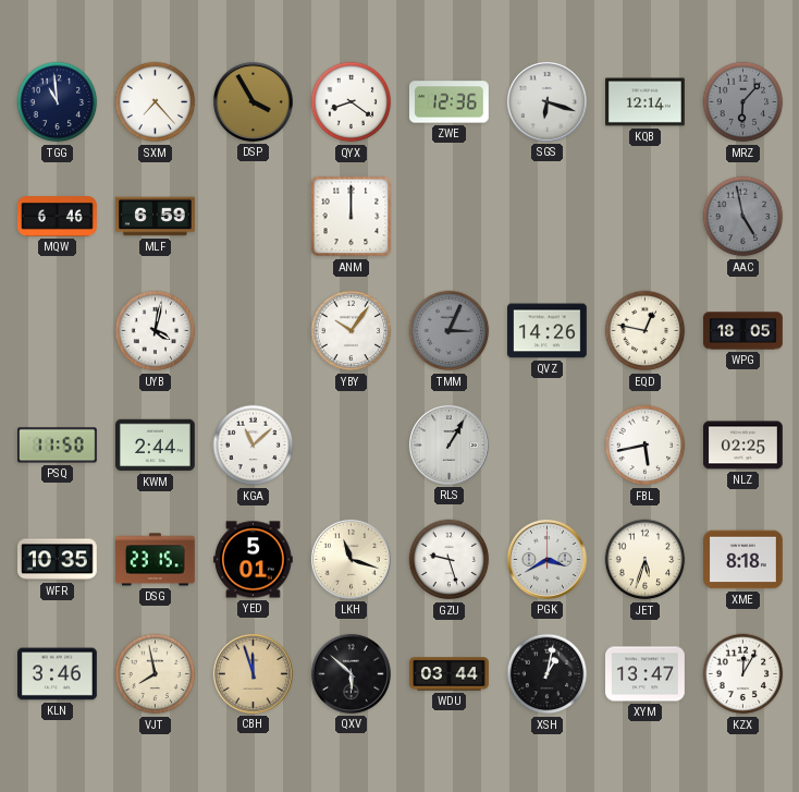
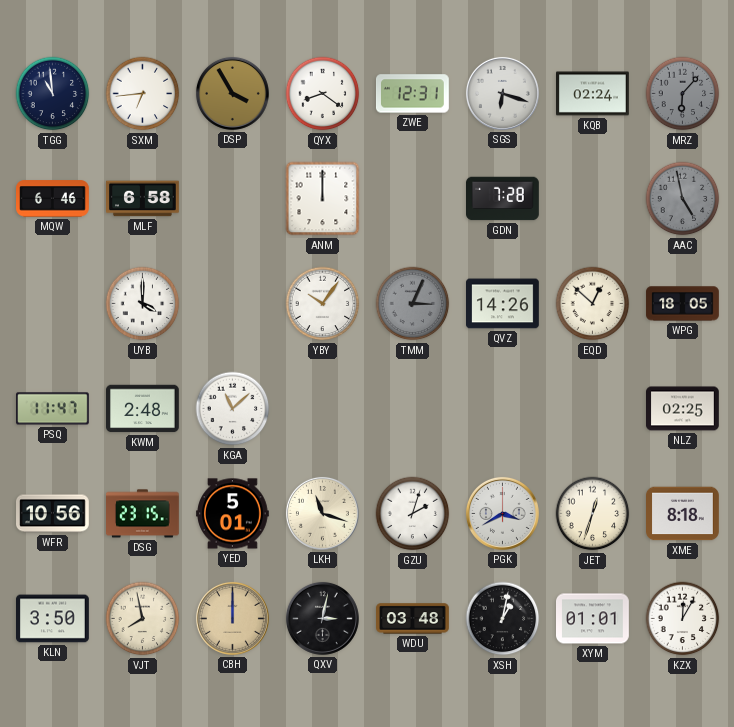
SXM: 7:23 -> 6:44 (143, 94)
ZWE: 12:36 -> 12:31 (413, 94)
KQB: 12:14 -> 02:24 (593, 94)
MLF: 6:59 -> 6:58 (143, 199)
GDN: none -> 7:28 (503, 199)
UYB: 4:02 -> 4:00 (143, 304)
EQD: 12:47 -> 12:52 (593, 304)
PSQ: 11:50 -> 11:47 (53, 409)
KWM: 2:44 -> 2:48 (143, 409)
RLS: 1:05 -> none (448, 444)
FBL: 5:43 -> none (646, 446)
WFR: 10:35 -> 10:56 (53, 514)
GZU: 9:27 -> 2:03 (413, 514)
JET: 5:33 -> 12:33 (593, 514)
KLN: 3:46 -> 3:50 (53, 619)
CBH: 11:57 -> 12:00 (232, 618)
QXV: 5:52 -> 3:02 (322, 618)
WDU: 03:44 -> 03:48 (413, 619)
XYM: 13:47 -> 01:01 (593, 619)
